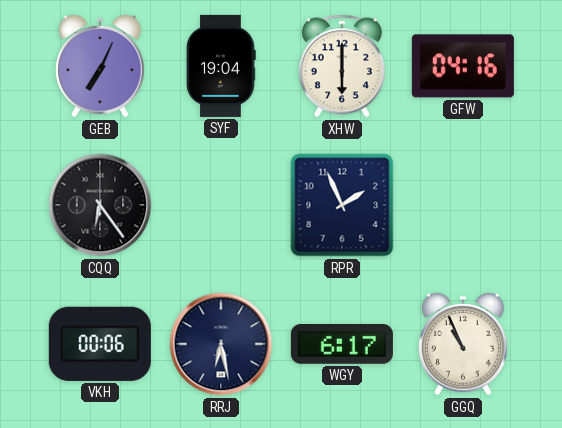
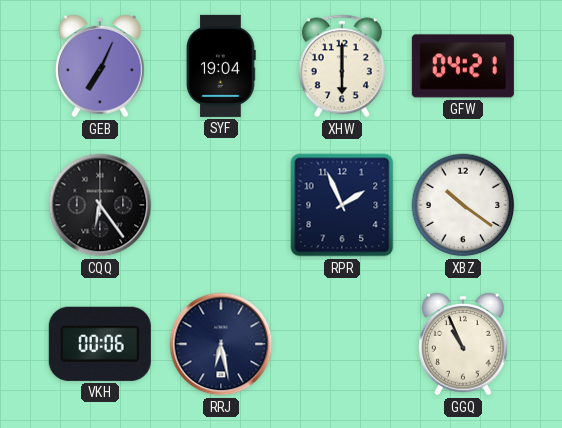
GFW: 04:16 -> 04:21 (463, 66)
XBZ: none -> 10:21 (463, 205)
WGY: 6:17 -> none (342, 345)
